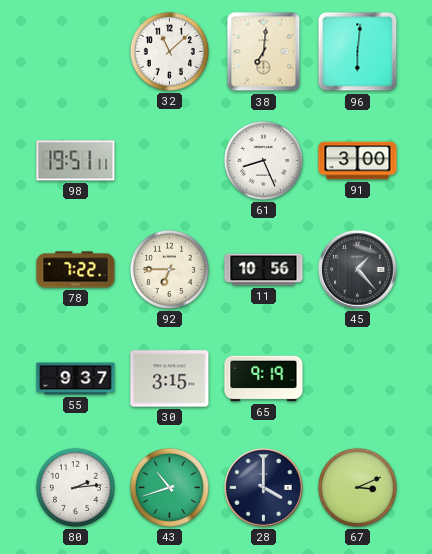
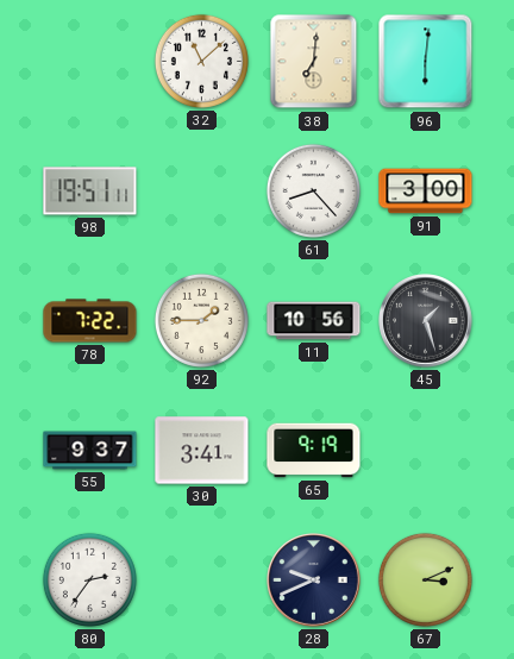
61: 8:26 -> 8:23 (313, 190)
92: 6:45 -> 1:45 (201, 320)
45: 1:23 -> 1:27 (426, 321)
30: 3:15 -> 3:41 (202, 451)
80: 2:14 -> 2:36 (89, 579)
43: 10:42 -> none (169, 487)
28: 4:00 -> 9:41 (314, 580)
